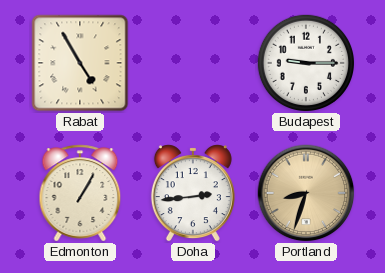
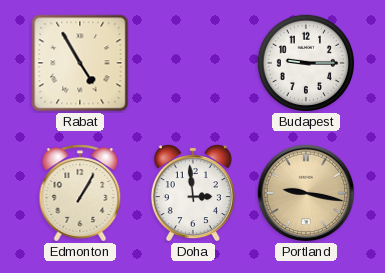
Doha: 2:44 -> 2:59 (193, 193)
Portland: 8:33 -> 9:17 (306, 193)
